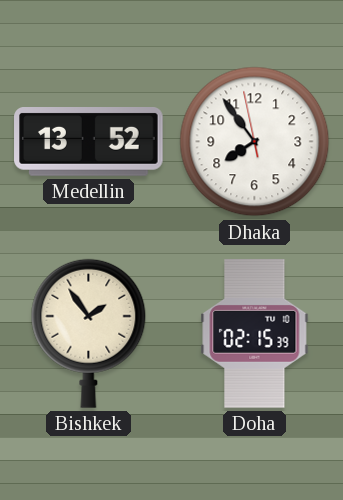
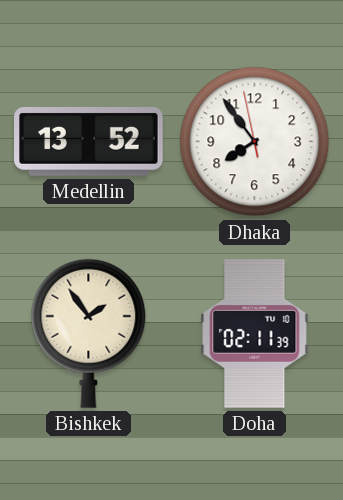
Doha: 02:15 -> 02:11 (255, 334)
